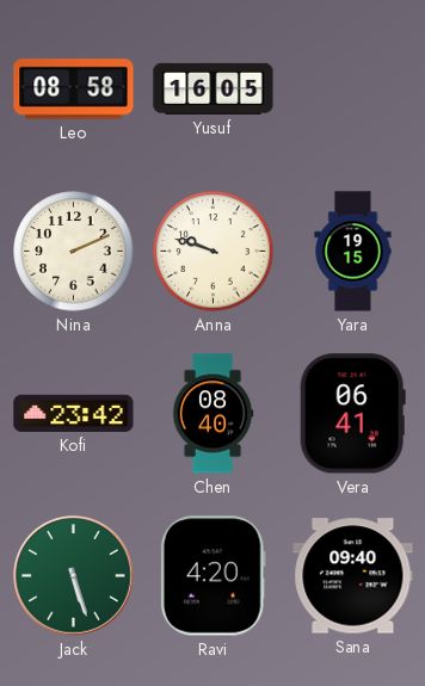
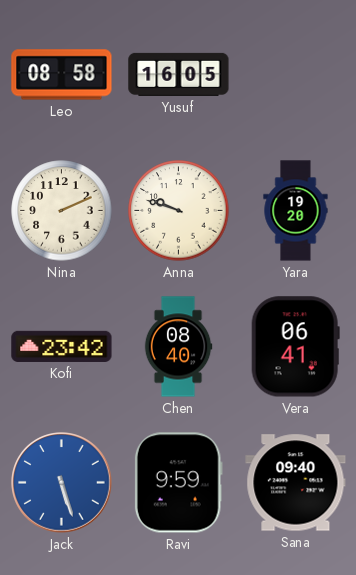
Yara: 19:15 -> 19:20 (296, 211)
Jack dial: green -> blue (62, 483)
Ravi: 4:20 -> 9:59 (178, 483)
